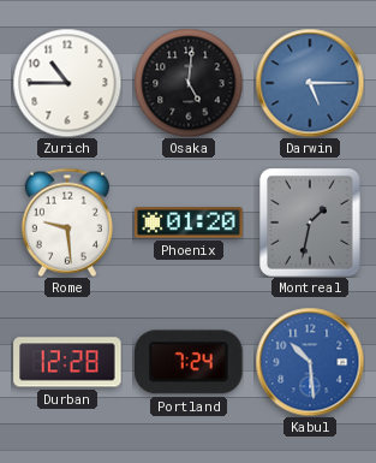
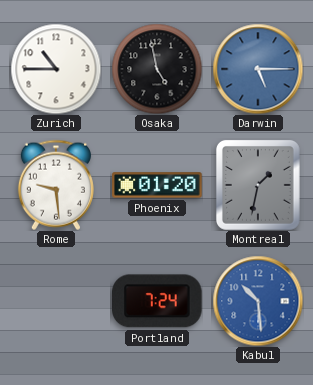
Osaka: 5:01 -> 4:58 (157, 69)
Durban: 12:28 -> none (67, 362)
